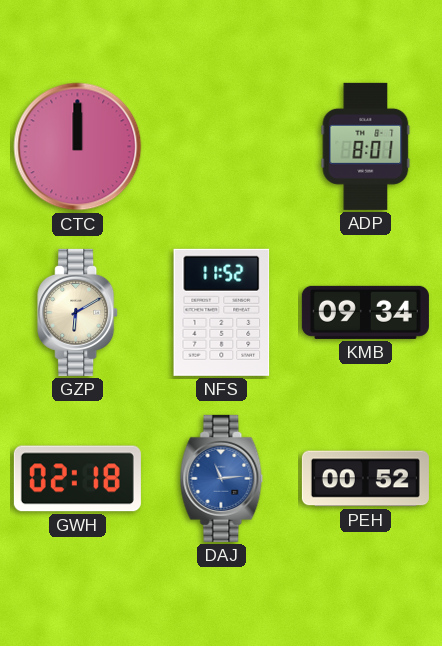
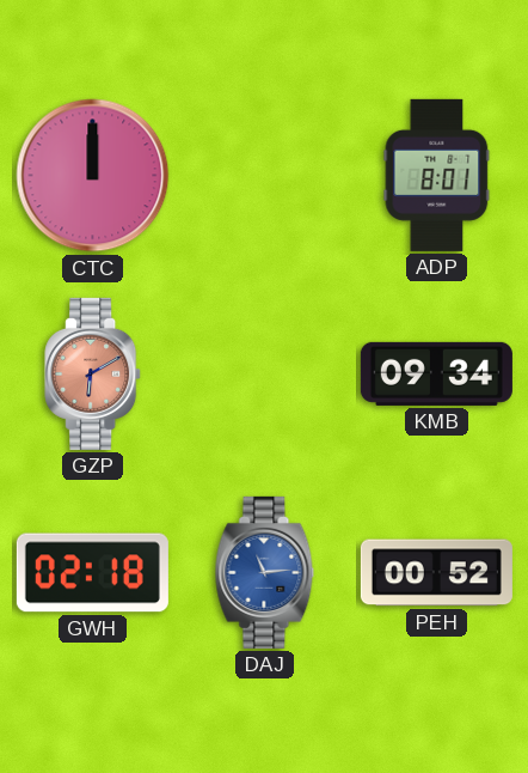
GZP dial: cream -> salmon (93, 373)
NFS: 11:52 -> none (222, 312)
